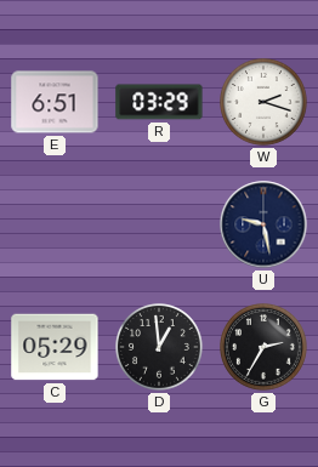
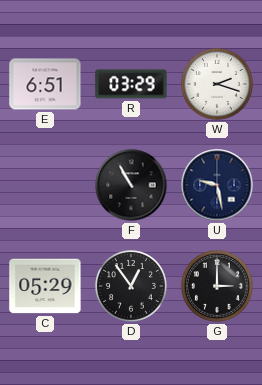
F: none -> 10:55 (131, 185)
D: 12:59 -> 12:54 (132, 287)
G: 2:35 -> 3:00 (218, 287)
